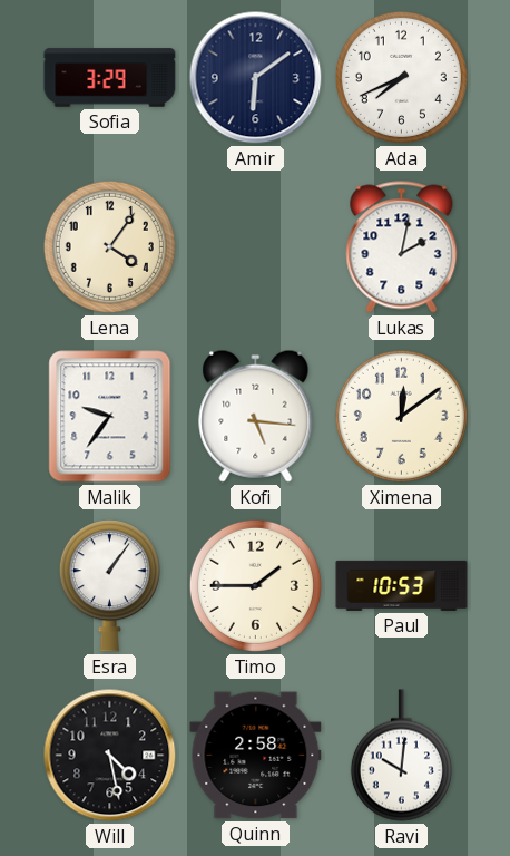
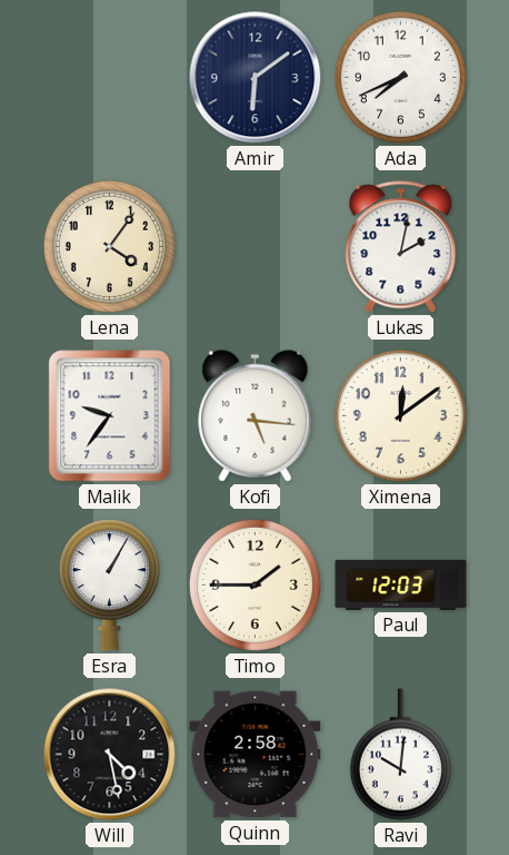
Sofia: 3:29 -> none (110, 78)
Esra: 1:06 -> 1:05 (109, 586)
Paul: 10:53 -> 12:03 (401, 584)
